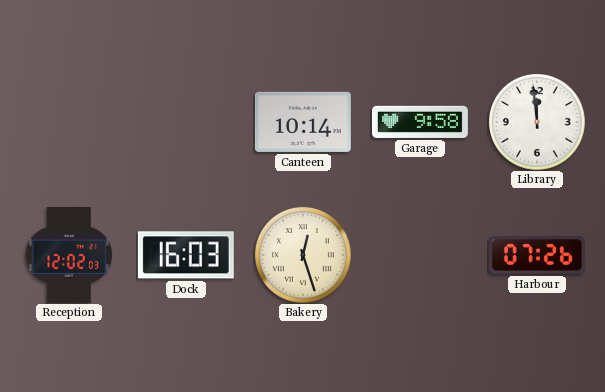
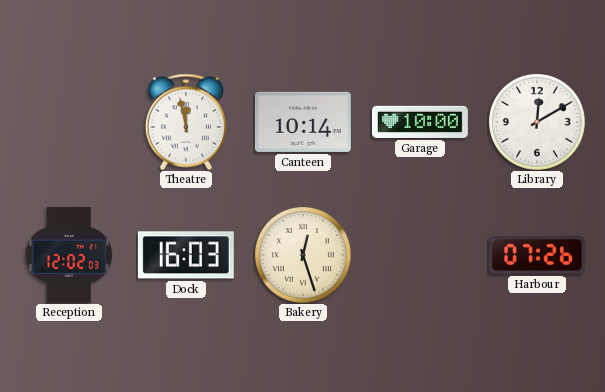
Theatre: none -> 11:58 (186, 122)
Garage: 9:58 -> 10:00 (420, 122)
Library: 11:59 -> 12:10 (537, 122)
